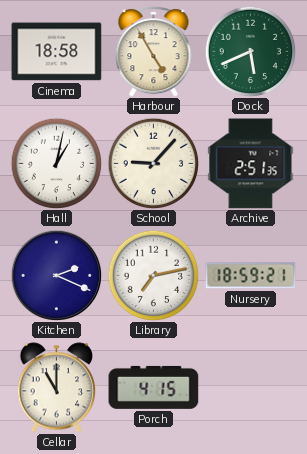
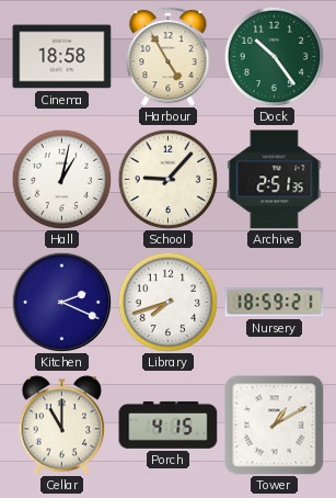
Dock: 5:41 -> 10:24 (274, 56)
Library: 7:13 -> 7:42 (167, 302)
Tower: none -> 1:10 (275, 426)
